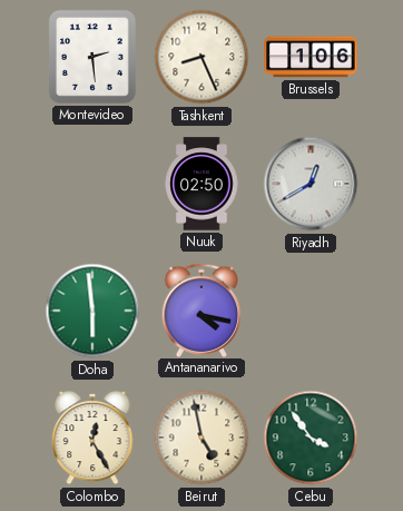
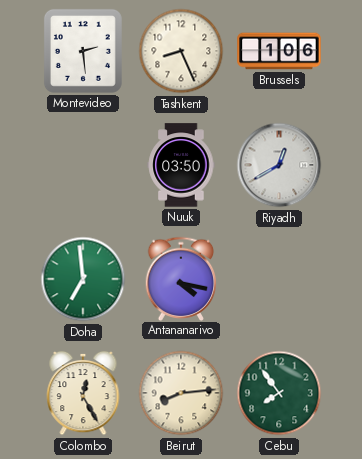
Nuuk: 02:50 -> 03:50 (181, 165)
Doha: 5:59 -> 6:59 (83, 279)
Beirut: 4:58 -> 8:14 (181, 393)
Cebu: 3:54 -> 7:54 (279, 393)
